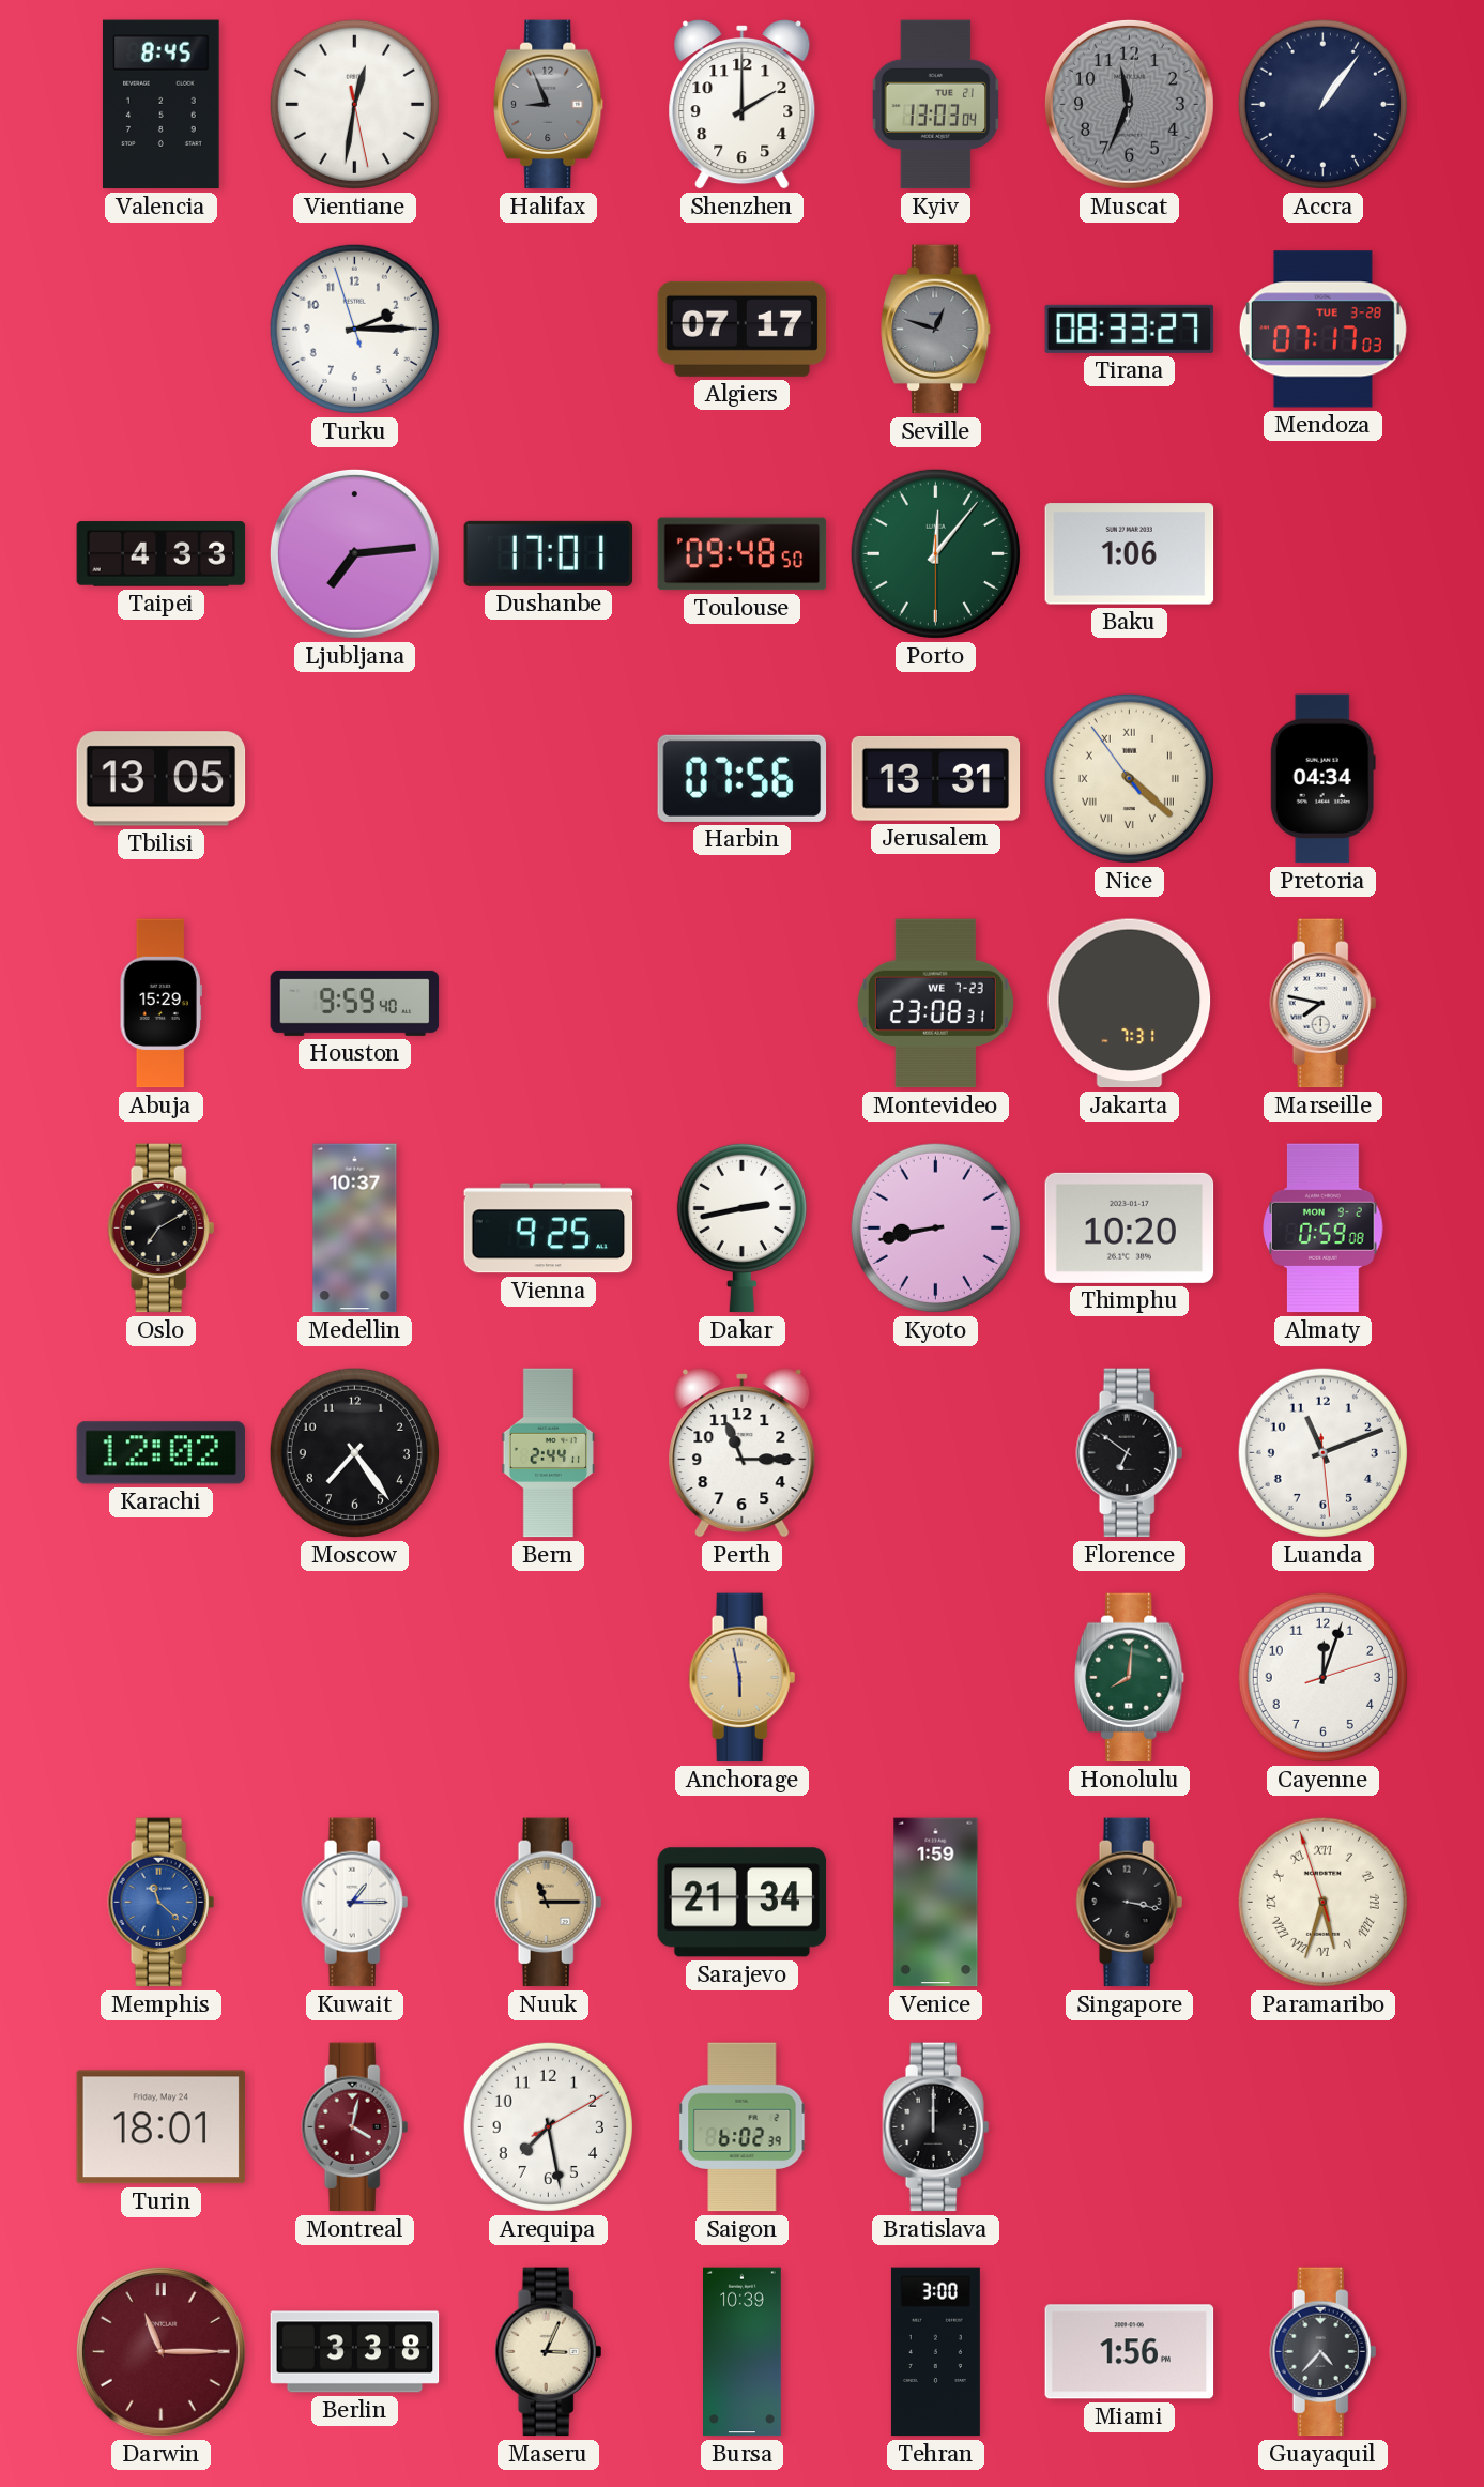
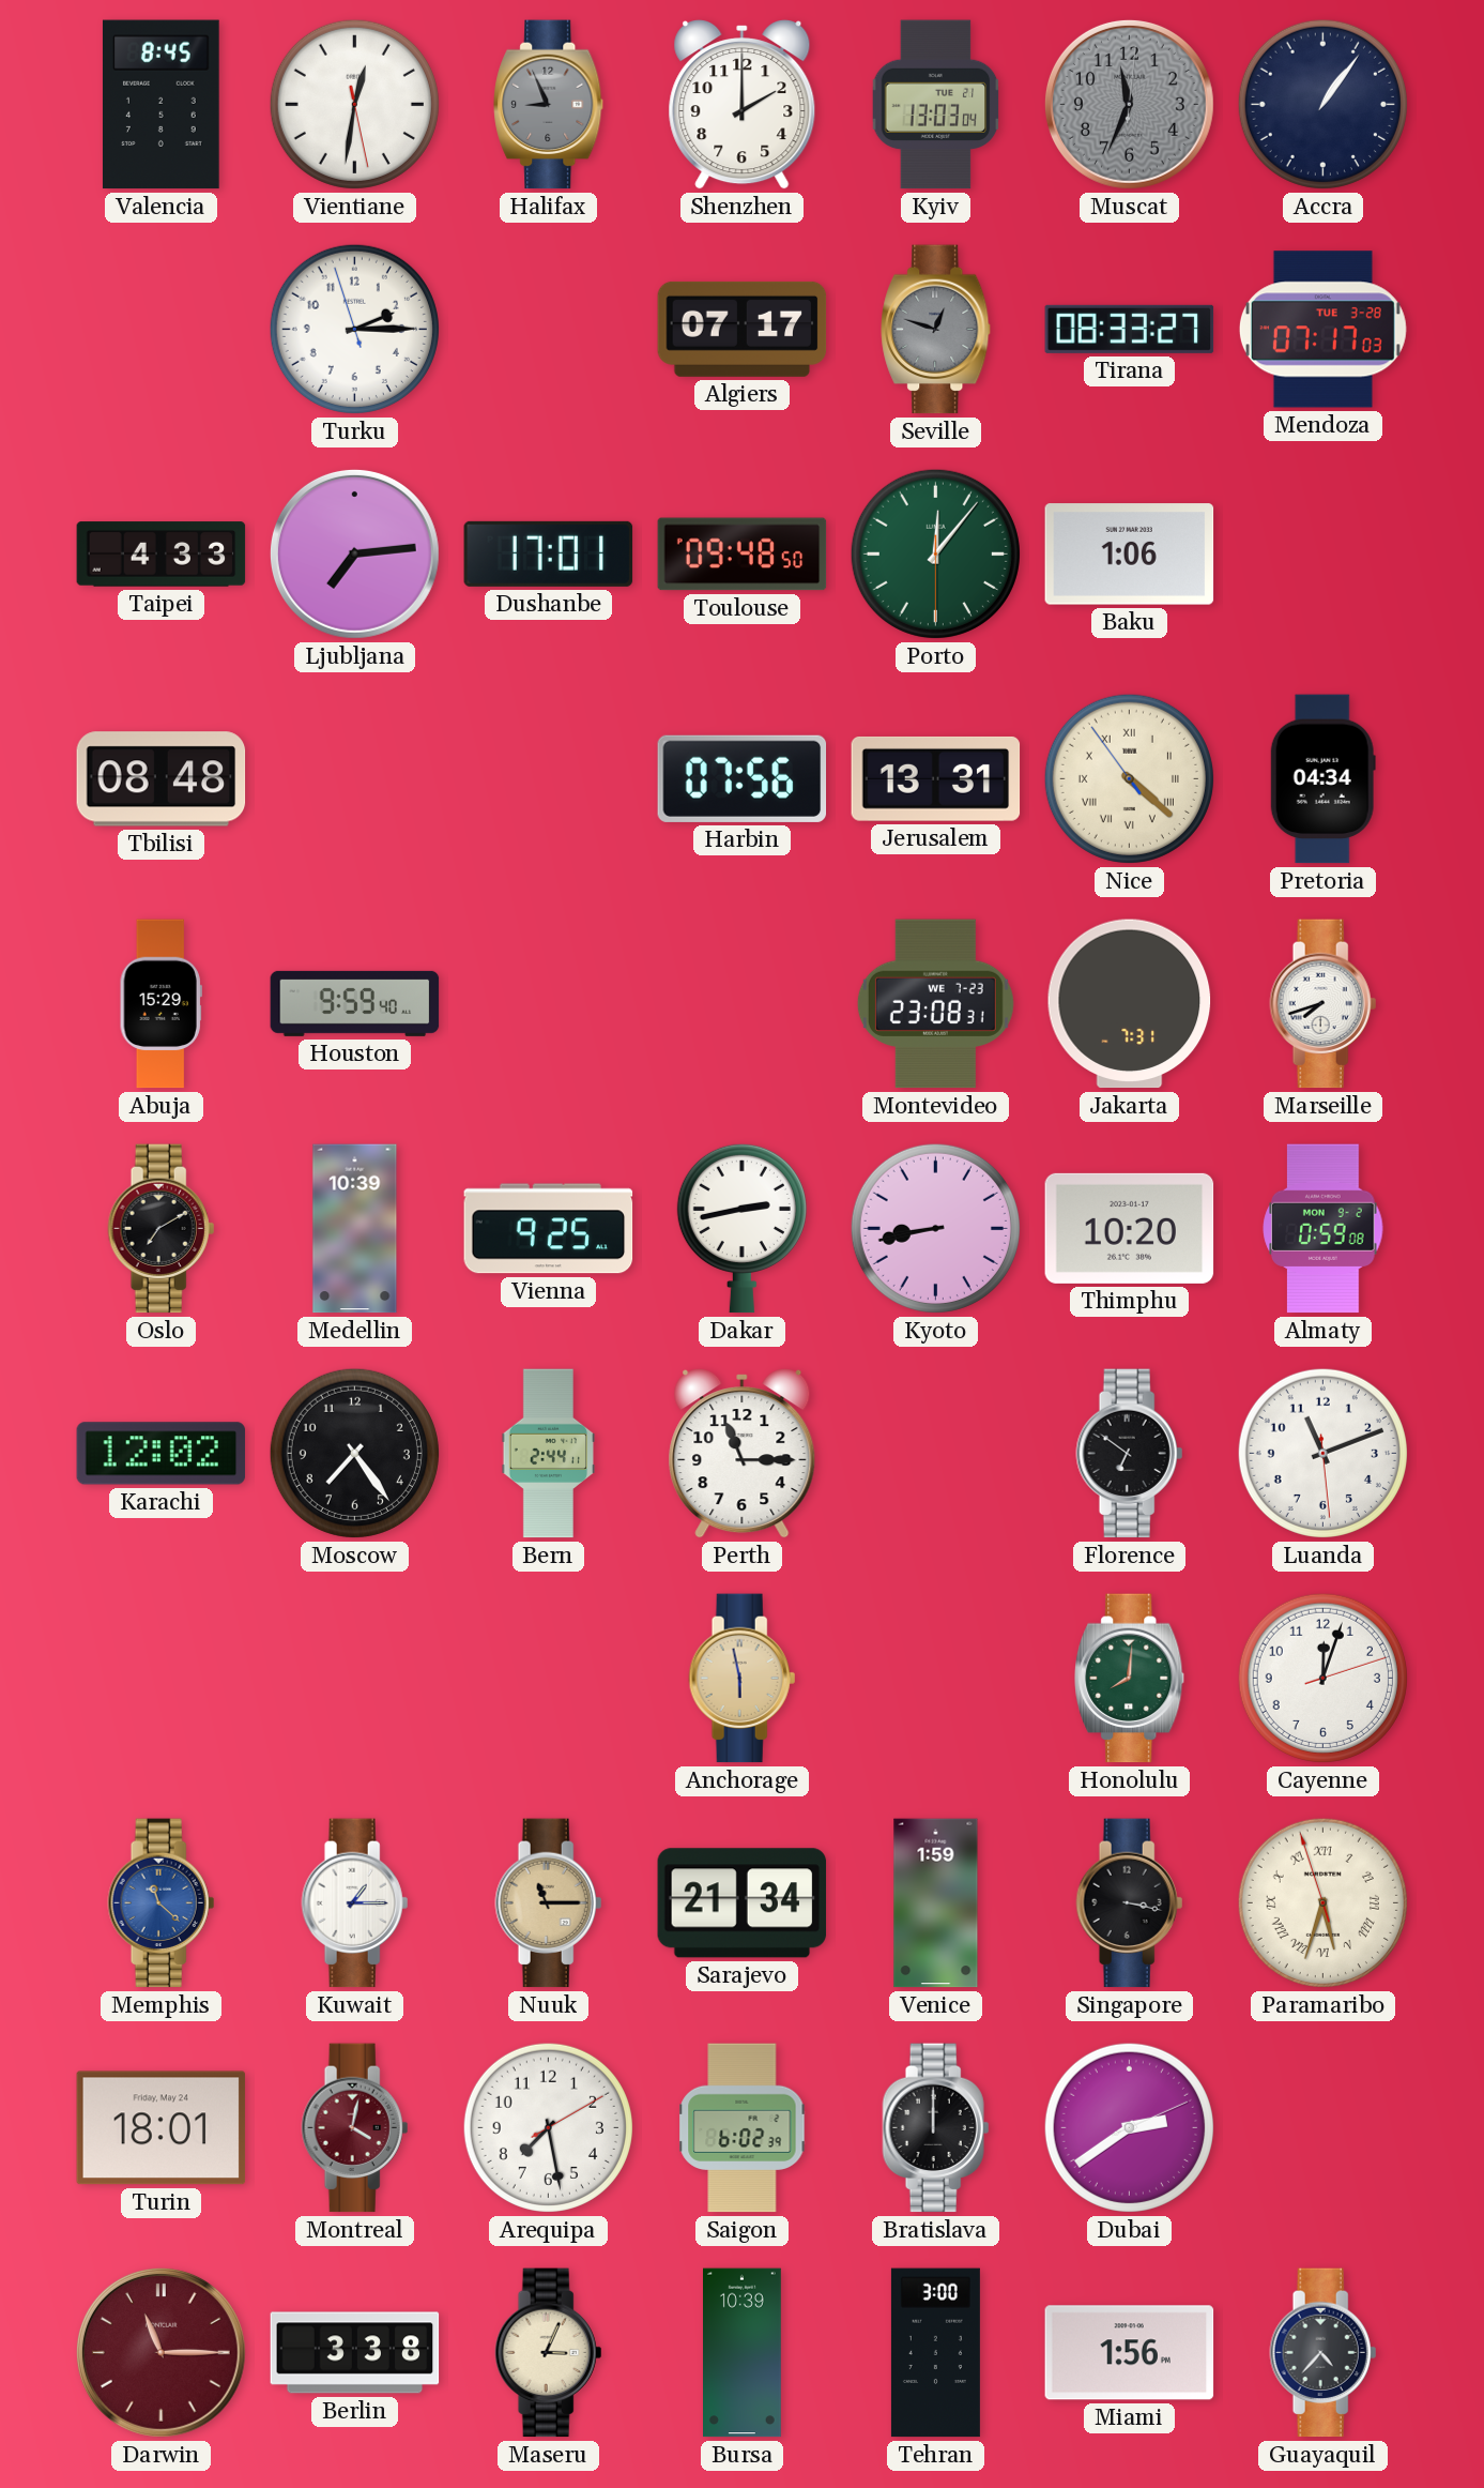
Tbilisi: 13:05 -> 08:48 (162, 779)
Marseille: 7:47 -> 7:42 (1324, 1004)
Medellin: 10:37 -> 10:39 (355, 1229)
Dubai: none -> 2:39 (1129, 2127)
